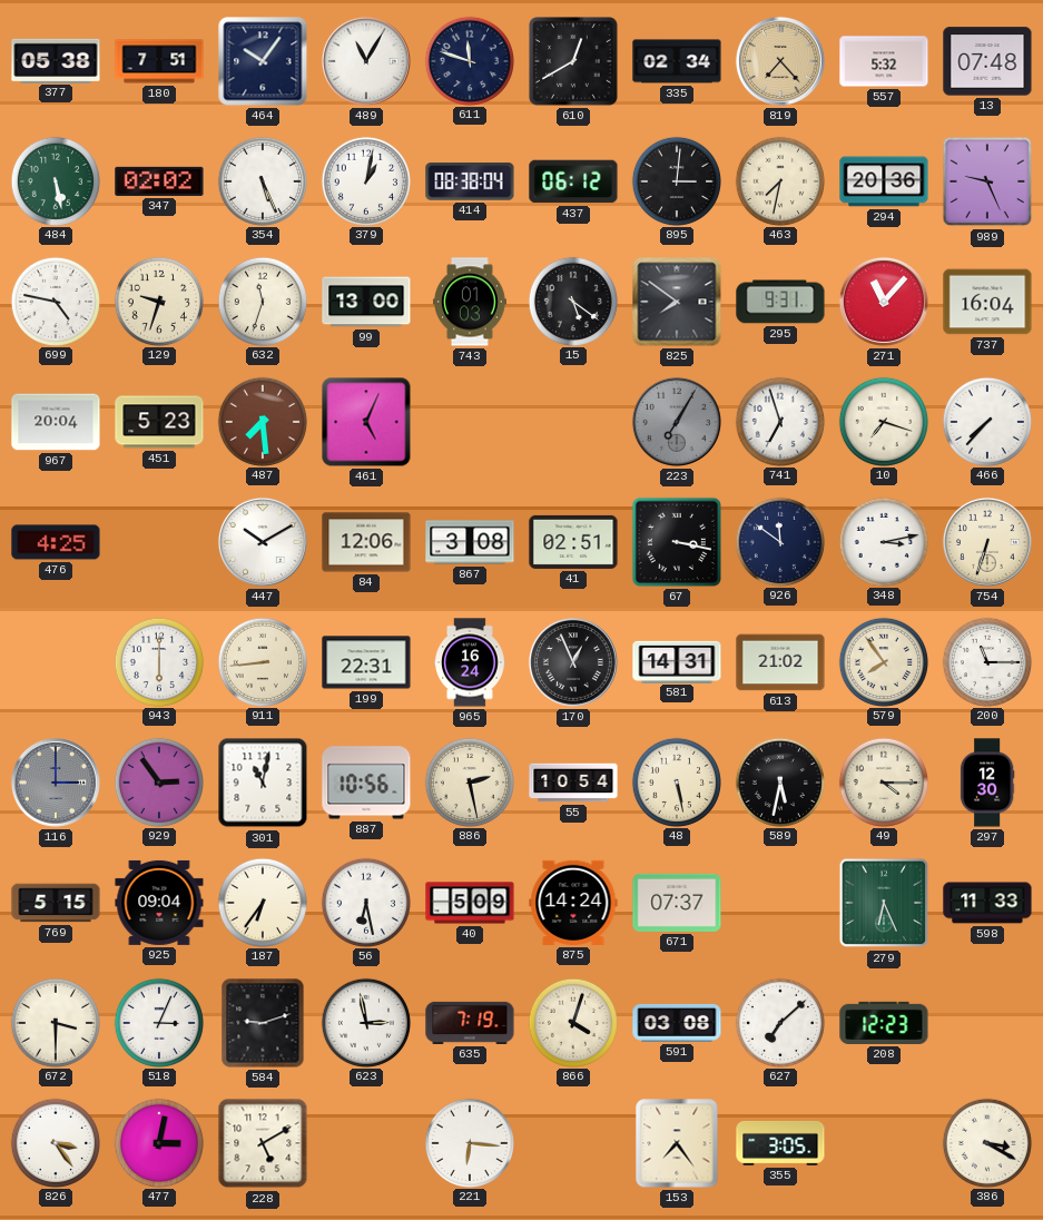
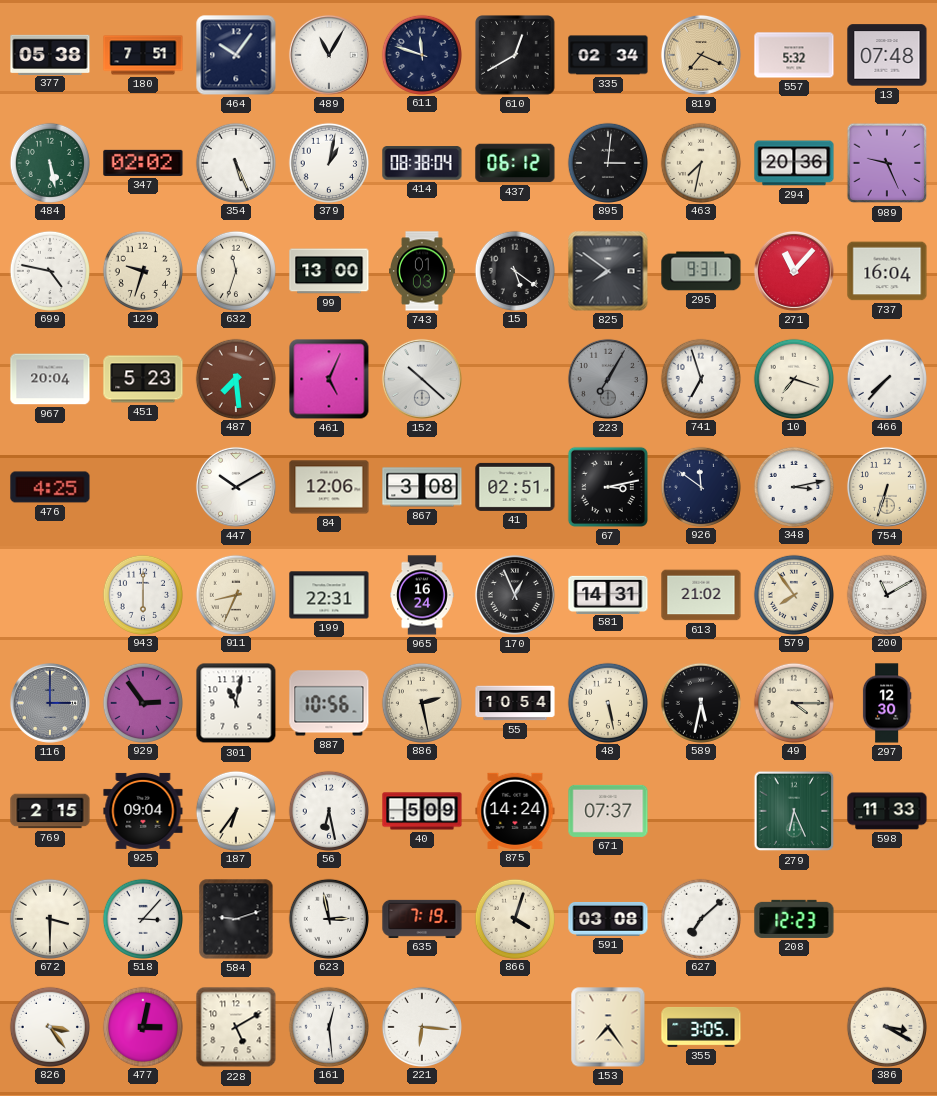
819: 7:23 -> 7:19 (701, 55)
152: none -> 10:22 (422, 379)
67: 3:17 -> 3:13 (608, 487)
911: 8:44 -> 8:34 (235, 594)
200: 11:15 -> 11:10 (886, 594)
769: 5:15 -> 2:15 (50, 811)
518: 3:04 -> 3:07 (142, 918)
161: none -> 12:29 (328, 1026)
